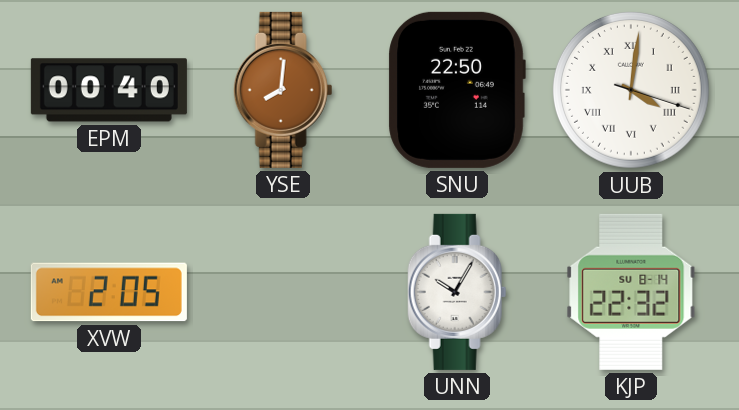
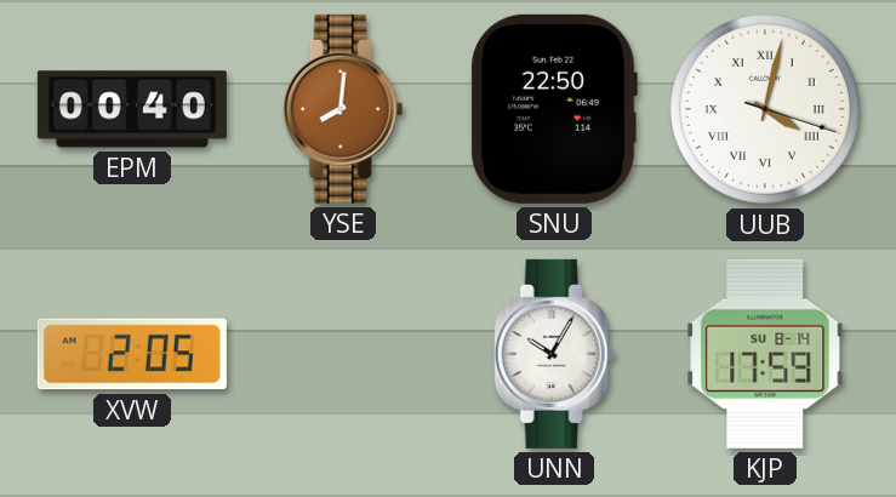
UUB: 4:01 -> 4:02 (765, 109)
KJP: 22:32 -> 17:59 (765, 354)
